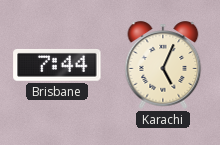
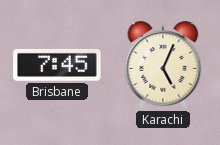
Brisbane: 7:44 -> 7:45 (57, 65)
